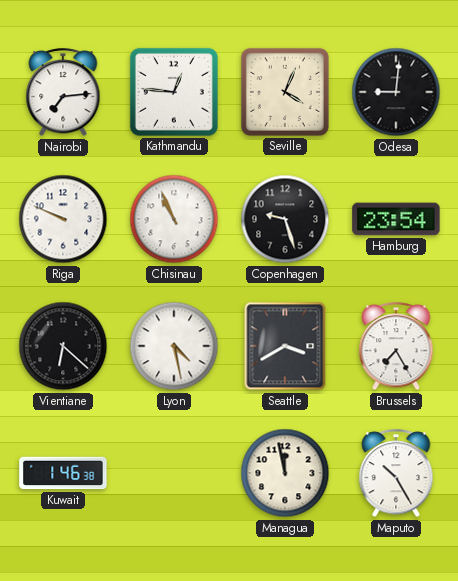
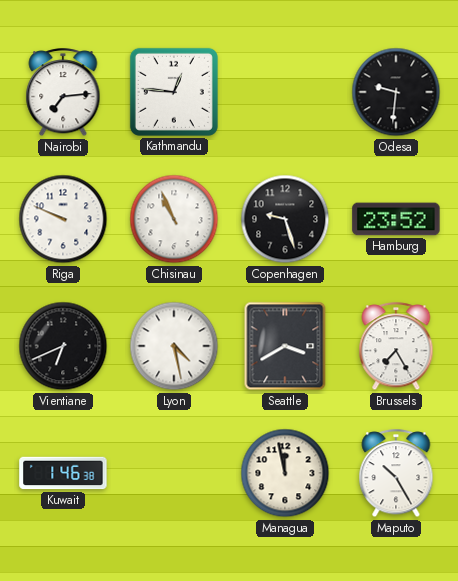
Seville: 4:04 -> none (285, 92)
Odesa: 9:01 -> 9:31 (396, 92)
Hamburg: 23:54 -> 23:52 (396, 219)
Vientiane: 6:22 -> 6:41 (63, 346)
